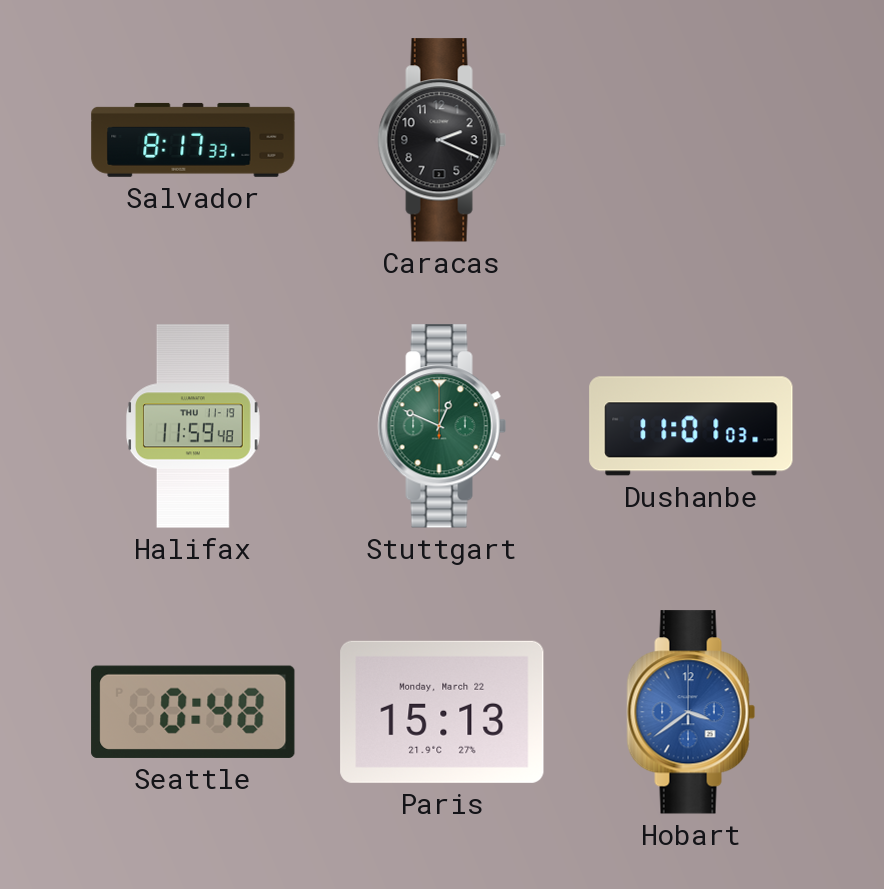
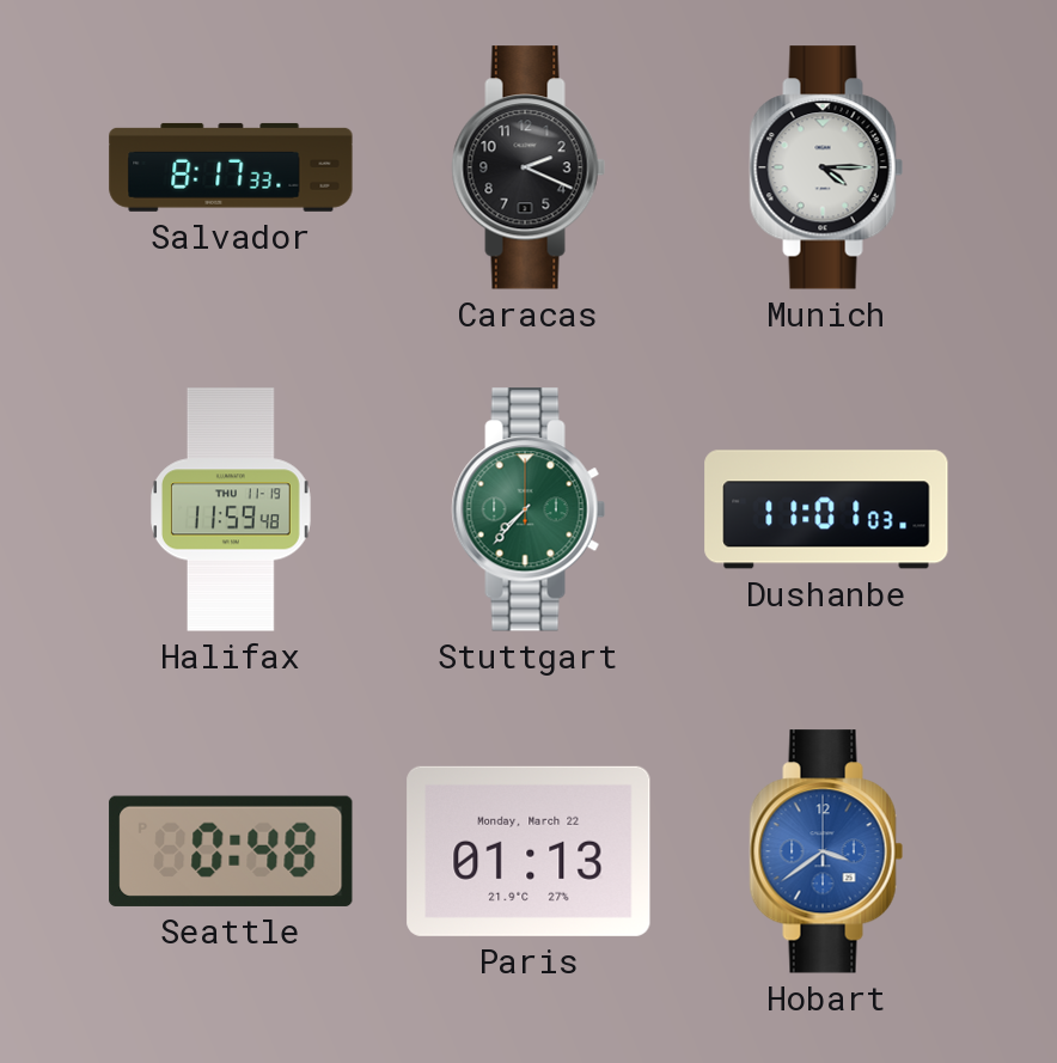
Munich: none -> 4:15 (826, 167)
Stuttgart: 12:49 -> 7:37 (528, 509)
Paris: 15:13 -> 01:13 (528, 851)
